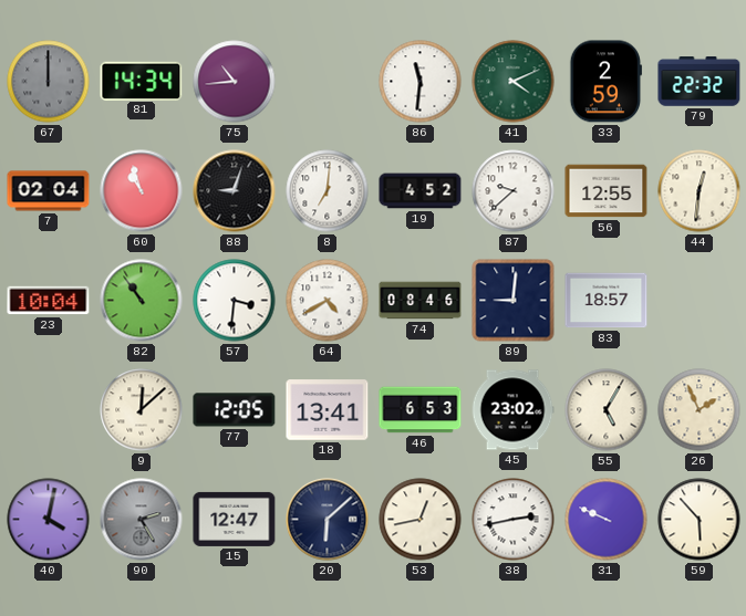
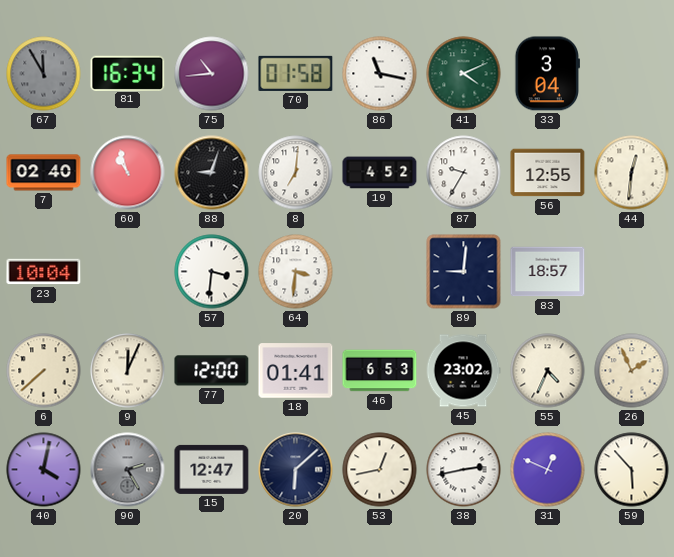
67: 12:00 -> 11:55 (44, 74)
81: 14:34 -> 16:34 (128, 73)
70: none -> 01:58 (296, 73)
86: 11:31 -> 11:17 (380, 74)
33: 2:59 -> 3:04 (547, 74)
79: 22:32 -> none (700, 82)
7: 02:04 -> 02:40 (44, 173)
87: 9:38 -> 9:35 (464, 173)
82: 10:54 -> none (142, 301)
64: 4:40 -> 3:31 (296, 272)
74: 08:46 -> none (421, 301)
6: none -> 7:38 (44, 371)
9: 12:08 -> 12:04 (128, 371)
77: 12:05 -> 12:00 (212, 371)
18: 13:41 -> 01:41 (296, 371)
55: 5:05 -> 4:34 (548, 371)
31: 9:49 -> 12:49 (548, 470)
